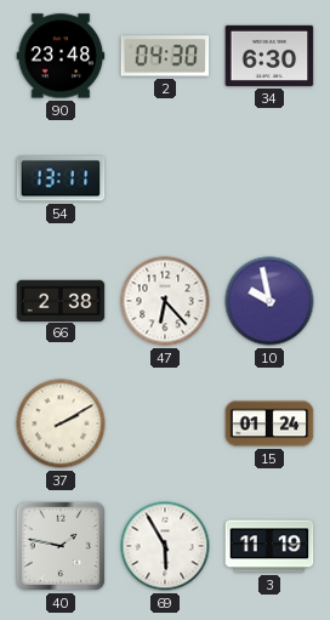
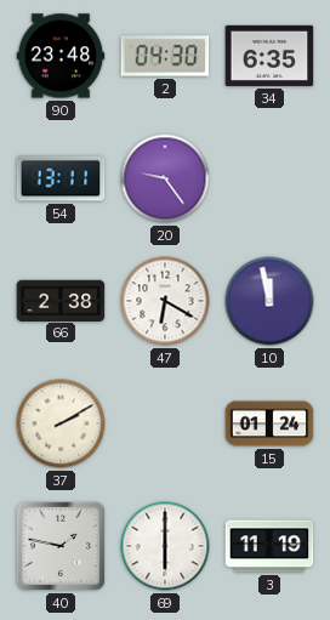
34: 6:30 -> 6:35 (269, 56)
20: none -> 9:24 (165, 178)
47: 6:23 -> 6:20 (165, 301)
10: 9:58 -> 11:58 (269, 301)
69: 5:55 -> 6:00 (165, 546)
